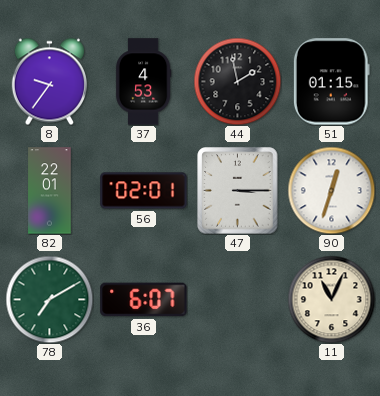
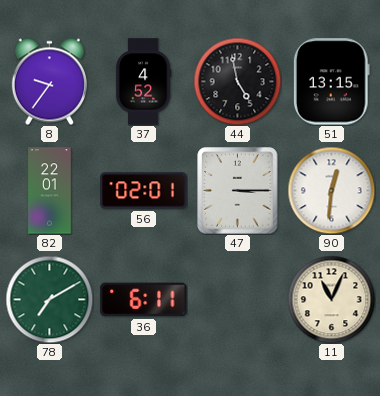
37: 4:53 -> 4:52 (143, 82)
44: 1:58 -> 4:58 (237, 81)
51: 01:15 -> 13:15 (331, 82)
90: 12:33 -> 12:31 (331, 190)
36: 6:07 -> 6:11 (144, 300)
